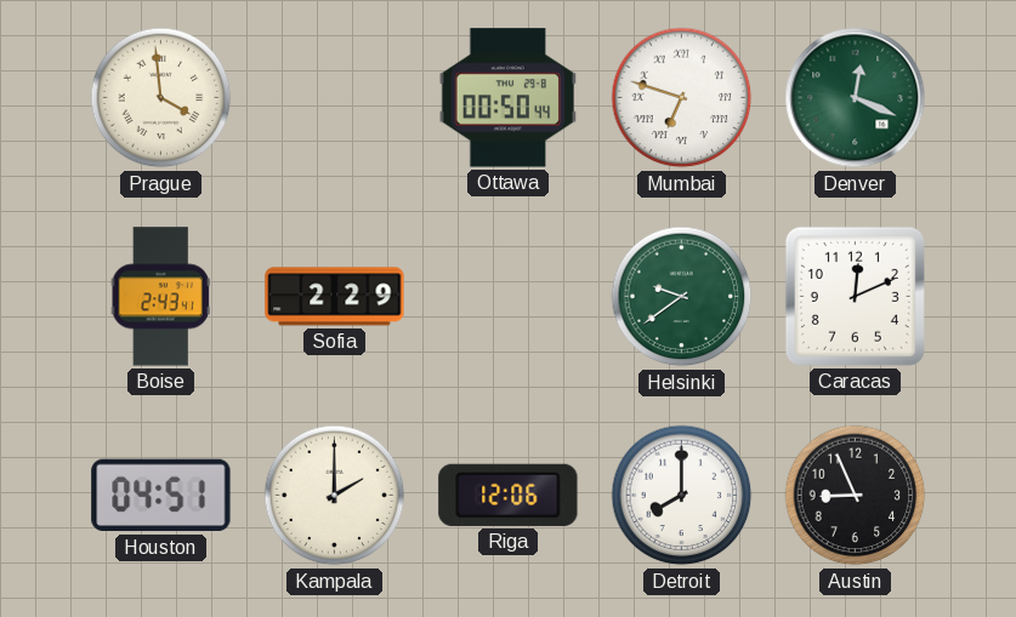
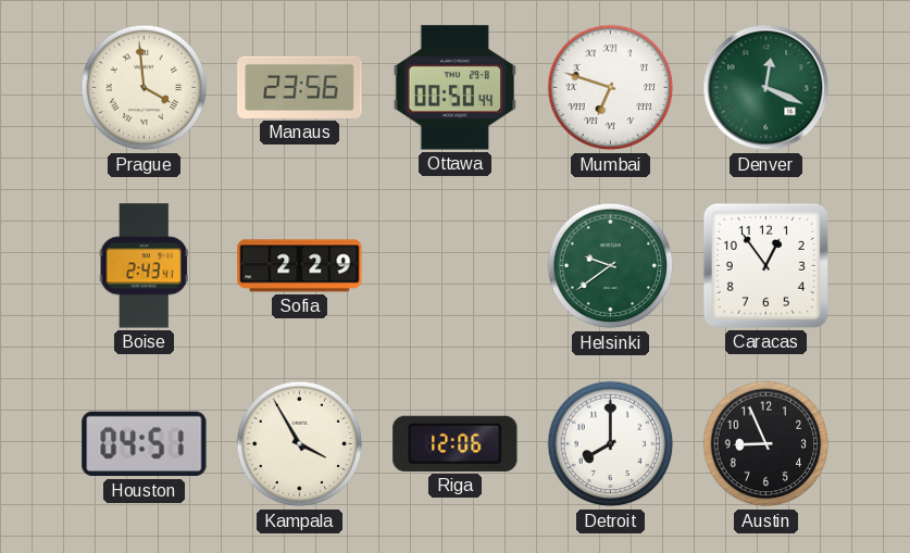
Manaus: none -> 23:56 (300, 87)
Caracas: 12:11 -> 12:54 (765, 265)
Kampala: 2:00 -> 3:55 (300, 444)
